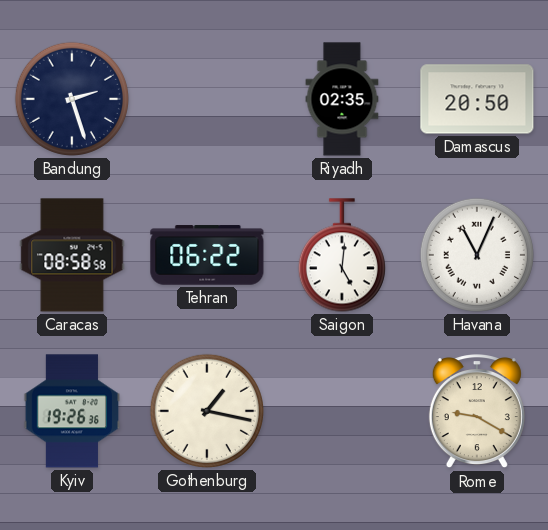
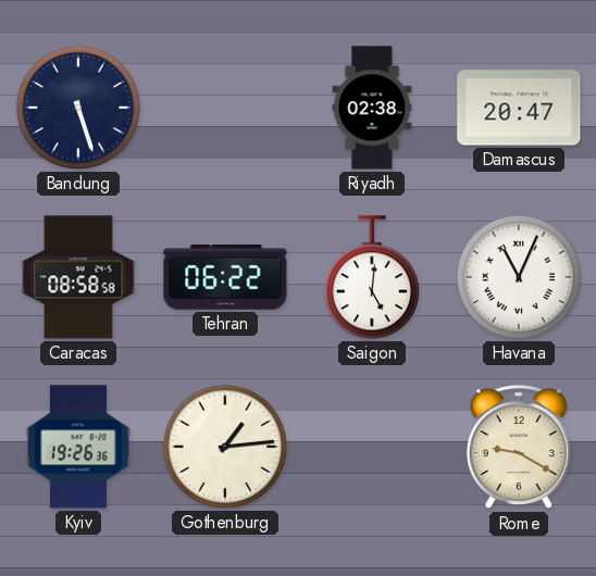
Bandung: 2:27 -> 5:27 (78, 108)
Riyadh: 02:35 -> 02:38 (372, 108)
Damascus: 20:50 -> 20:47 (519, 108)
Gothenburg: 1:17 -> 1:14 (225, 447)
